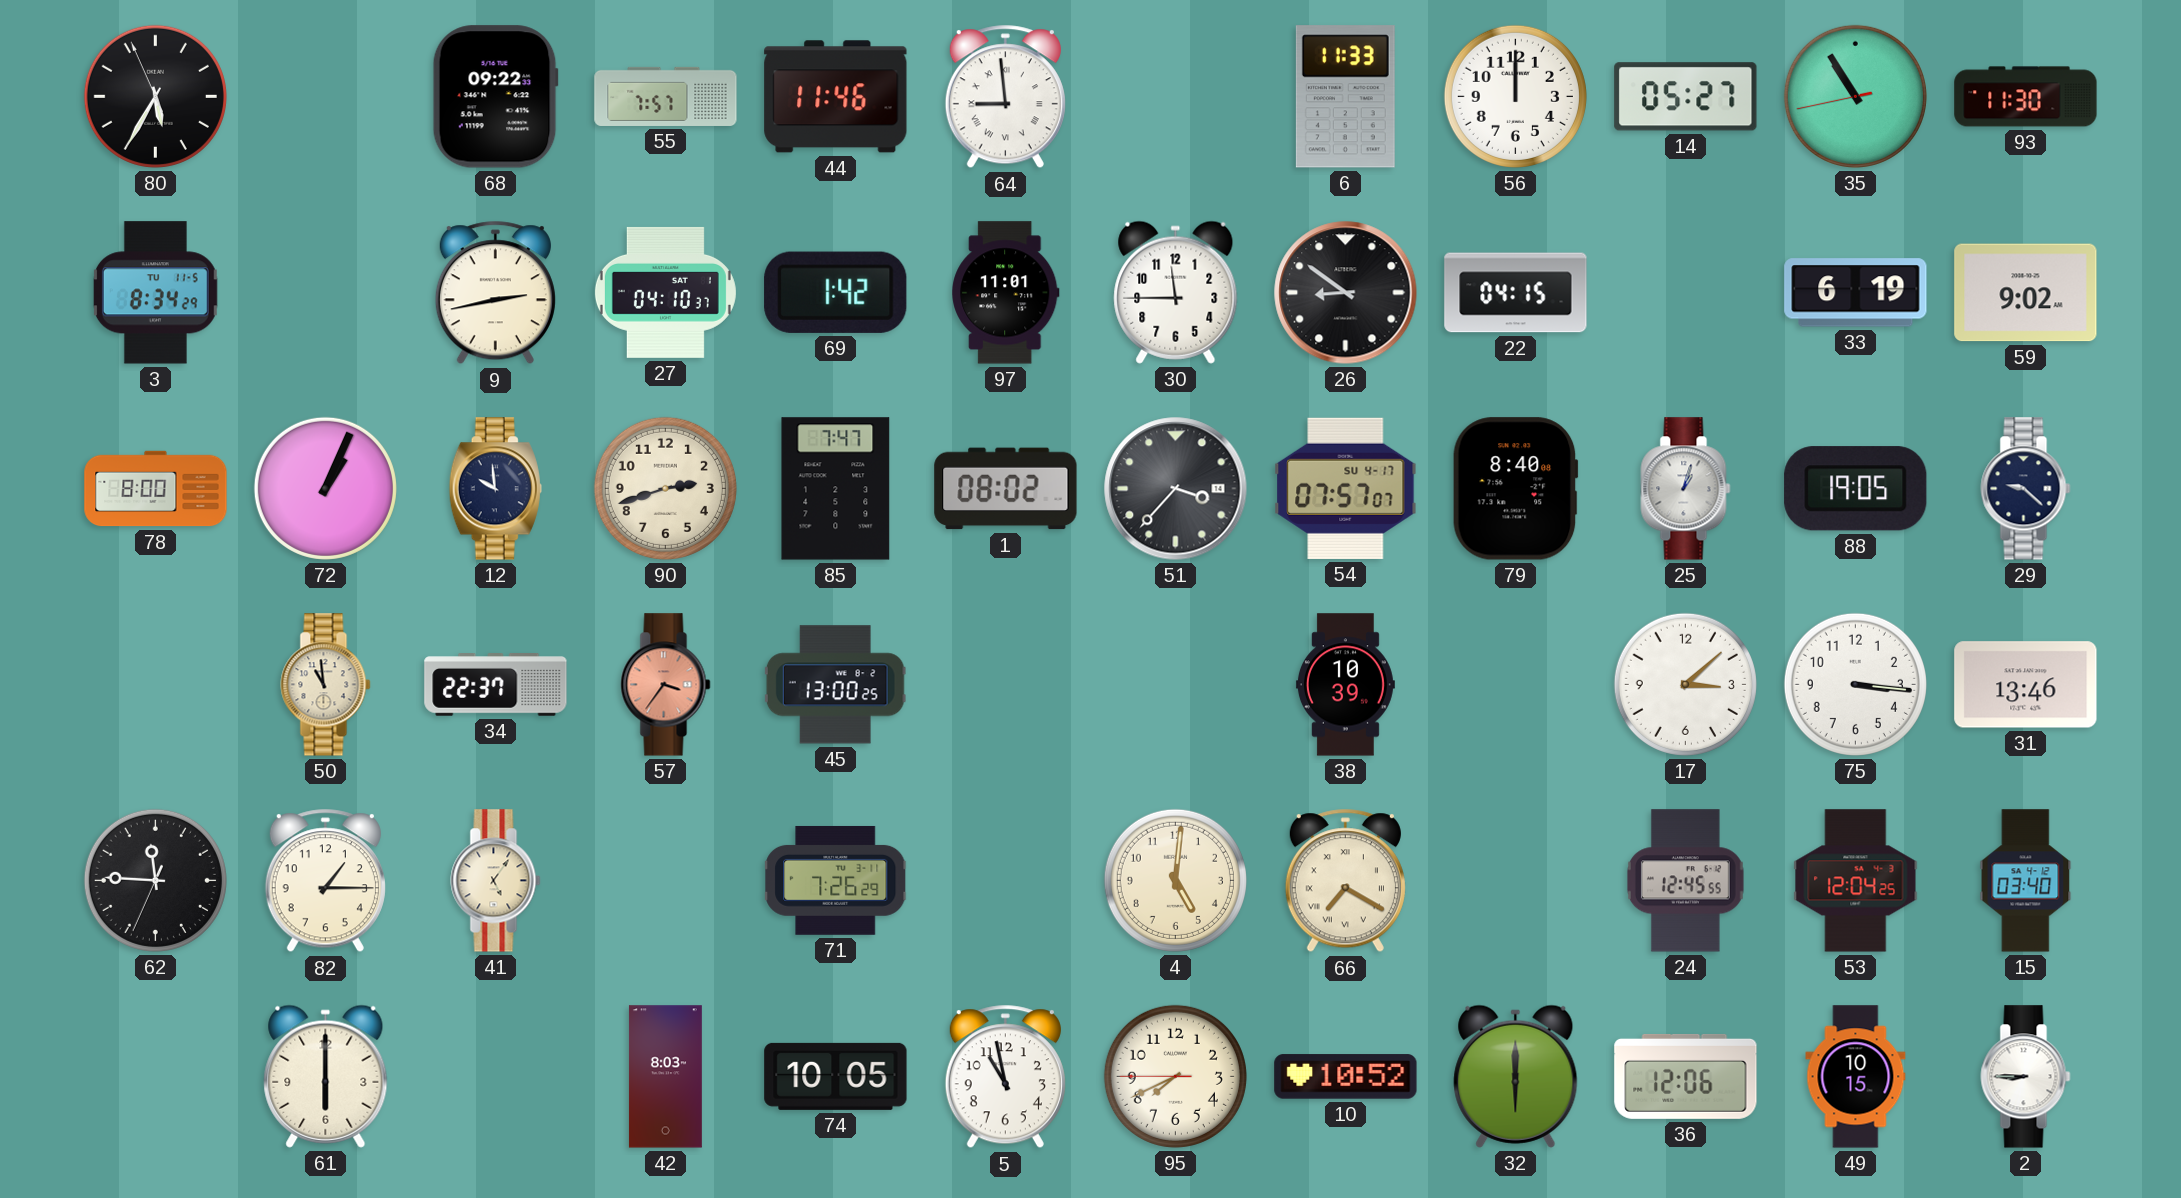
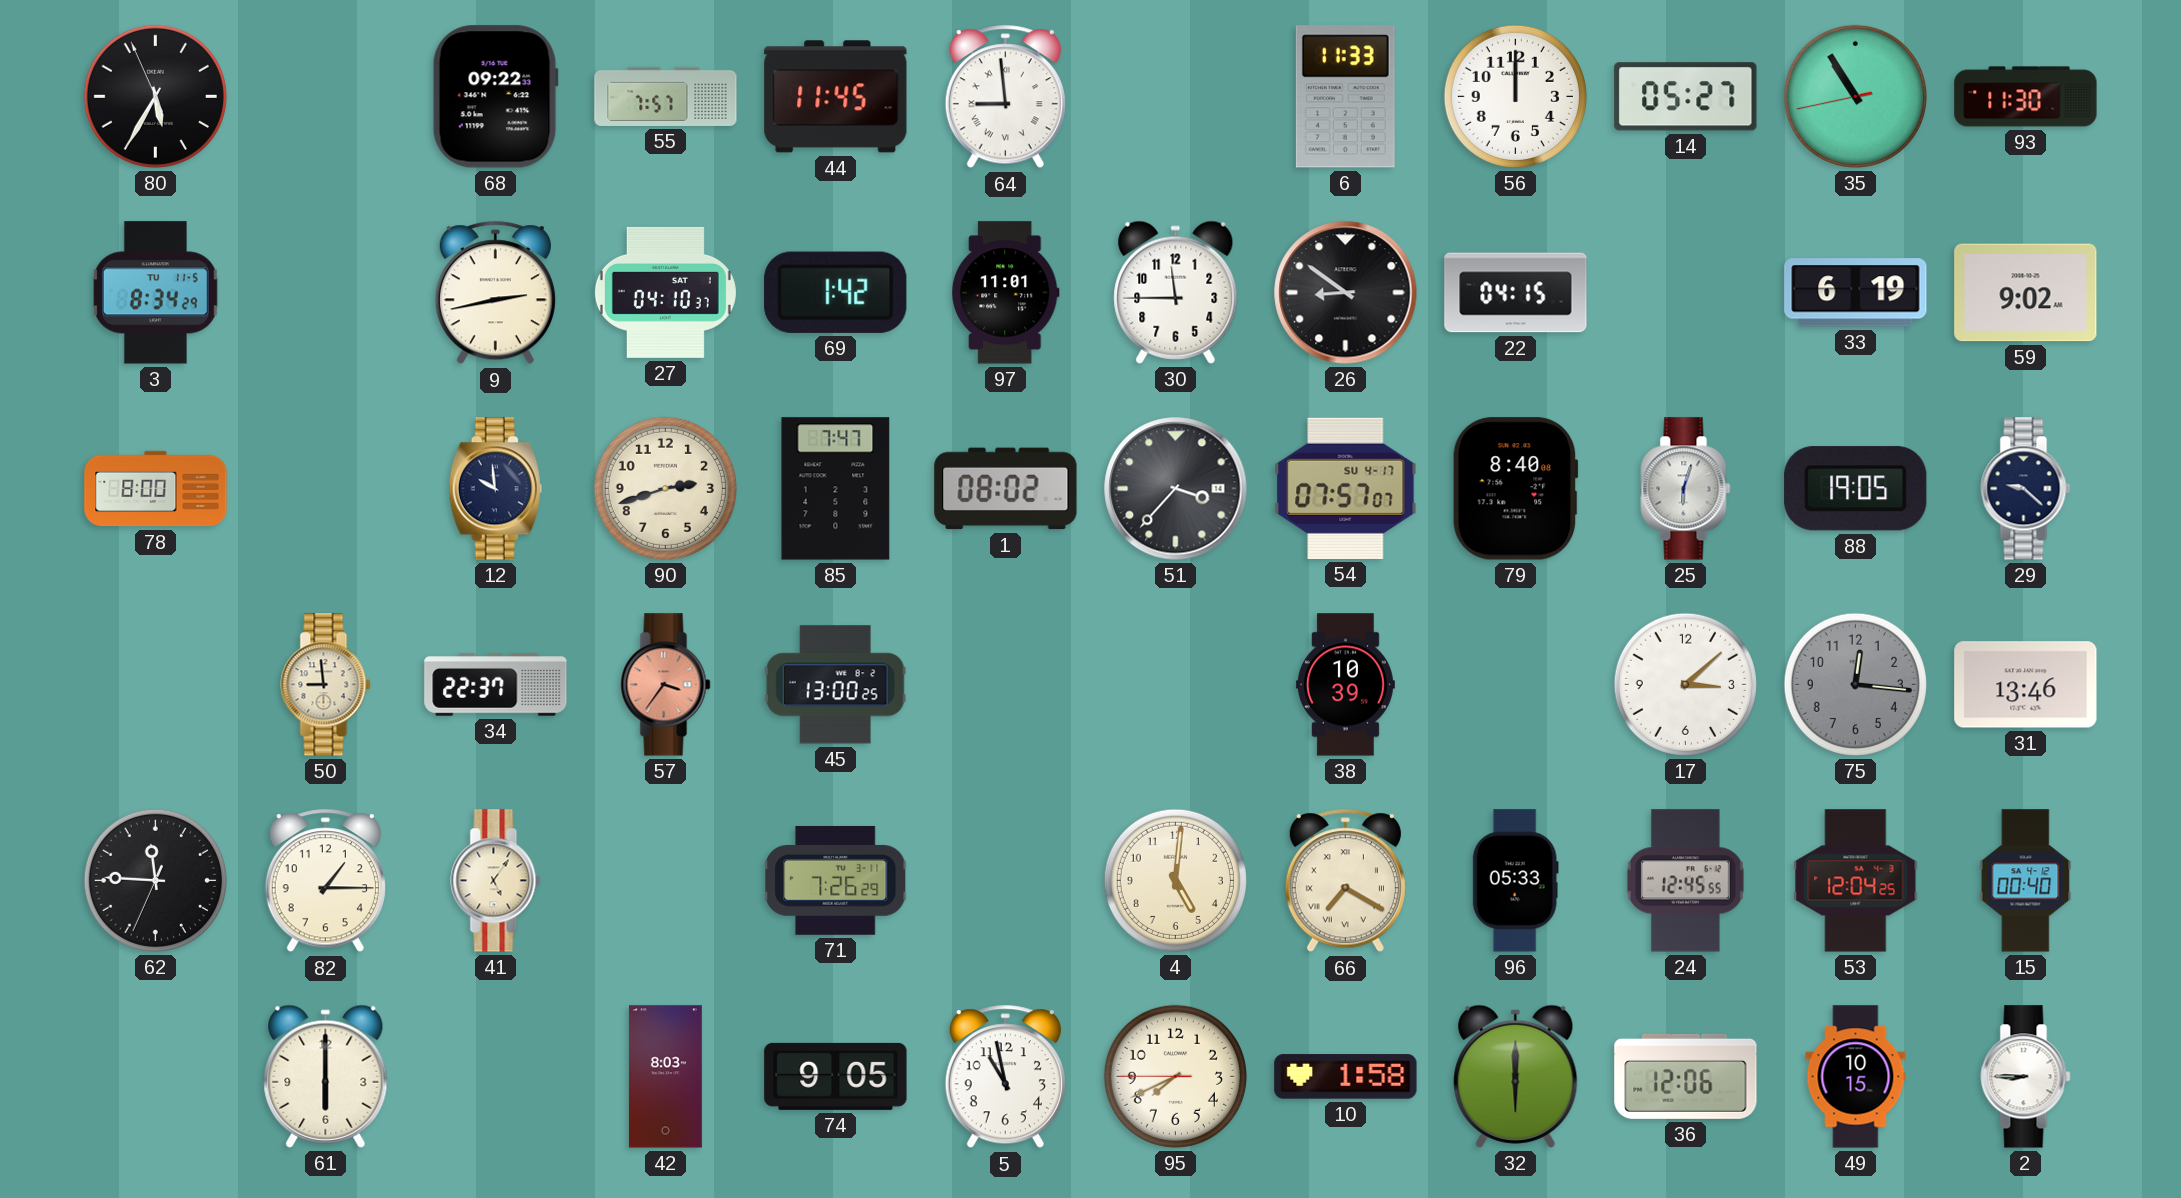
44: 11:46 -> 11:45 (836, 97)
72: 1:04 -> none (325, 488)
25: 1:03 -> 6:03 (1686, 489)
50: 10:59 -> 8:59 (326, 685)
75: 3:16 -> 12:16 (1855, 684)
75 dial: white -> grey (1855, 684)
96: none -> 05:33 (1515, 881)
15: 03:40 -> 00:40 (2026, 881)
74: 10:05 -> 9:05 (836, 1076)
10: 10:52 -> 1:58 (1346, 1077)
